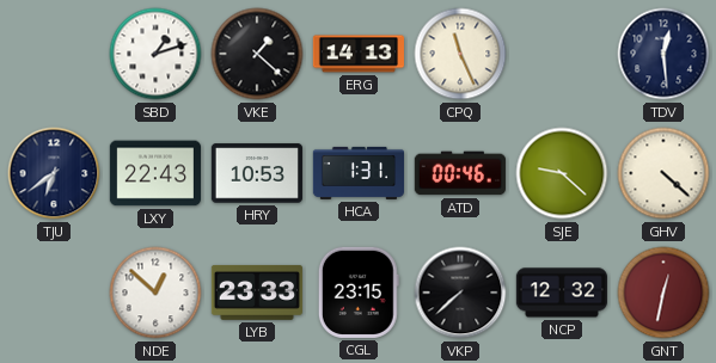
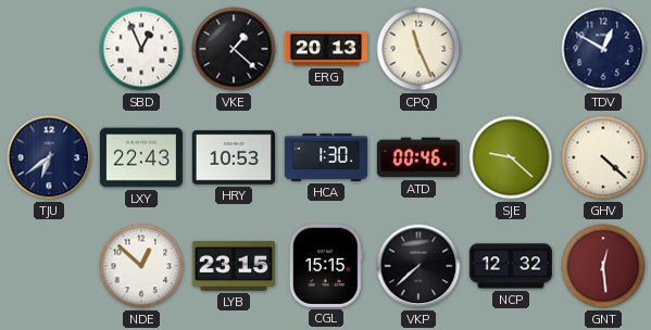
SBD: 1:12 -> 12:56 (141, 49)
ERG: 14:13 -> 20:13 (326, 49)
TDV: 12:29 -> 12:50 (603, 49)
HCA: 1:31 -> 1:30 (325, 157)
LYB: 23:33 -> 23:15 (234, 266)
CGL: 23:15 -> 15:15 (326, 266)
GNT: 12:32 -> 12:29 (603, 266)
